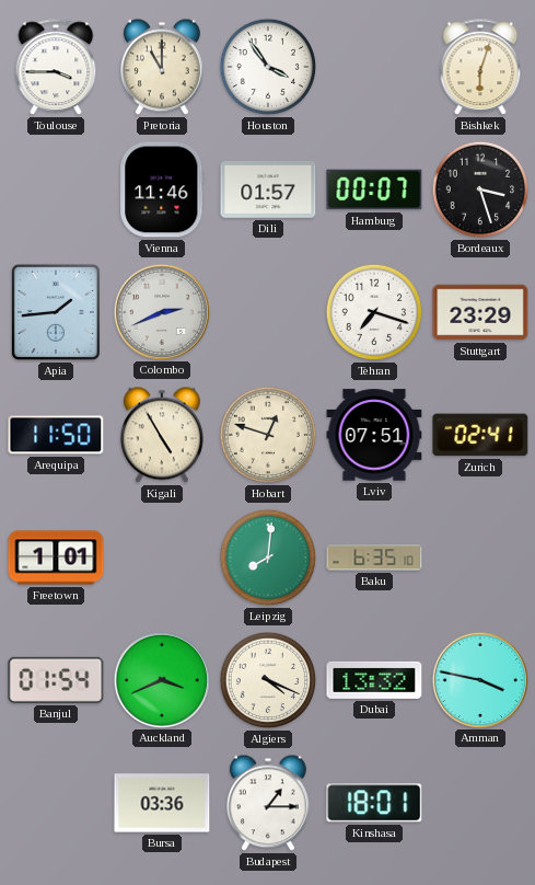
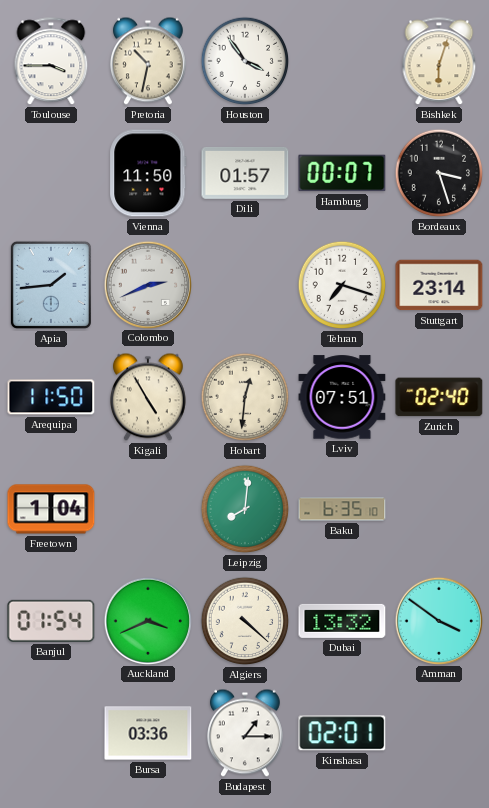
Pretoria: 11:00 -> 10:32 (148, 61)
Vienna: 11:46 -> 11:50 (148, 173)
Stuttgart: 23:29 -> 23:14 (439, 285)
Hobart: 12:48 -> 12:31 (245, 397)
Zurich: 02:41 -> 02:40 (439, 397)
Freetown: 1:01 -> 1:04 (51, 509)
Algiers: 4:19 -> 4:22 (245, 621)
Amman: 3:47 -> 3:51 (438, 620)
Kinshasa: 18:01 -> 02:01 (342, 733)
